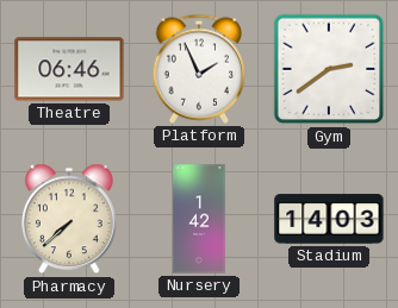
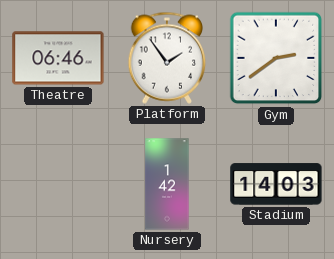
Platform: 1:56 -> 1:54 (167, 58)
Pharmacy: 7:38 -> none (70, 219)
